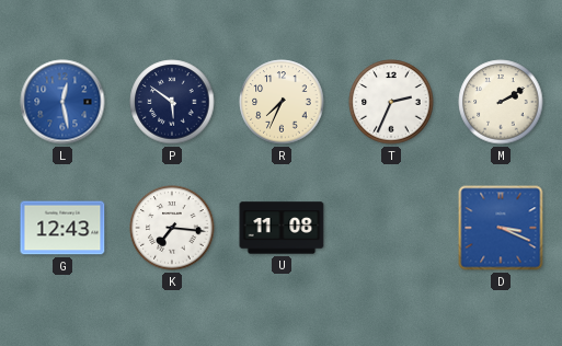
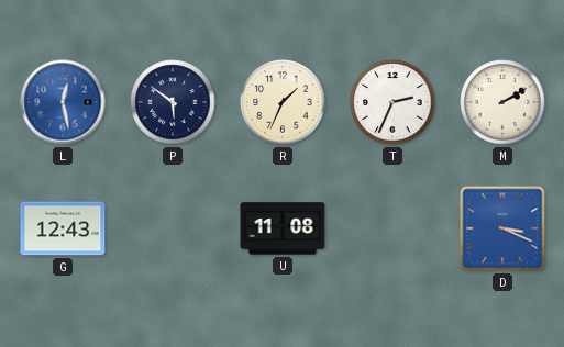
R: 7:34 -> 1:34 (283, 102)
K: 7:16 -> none (172, 228)
